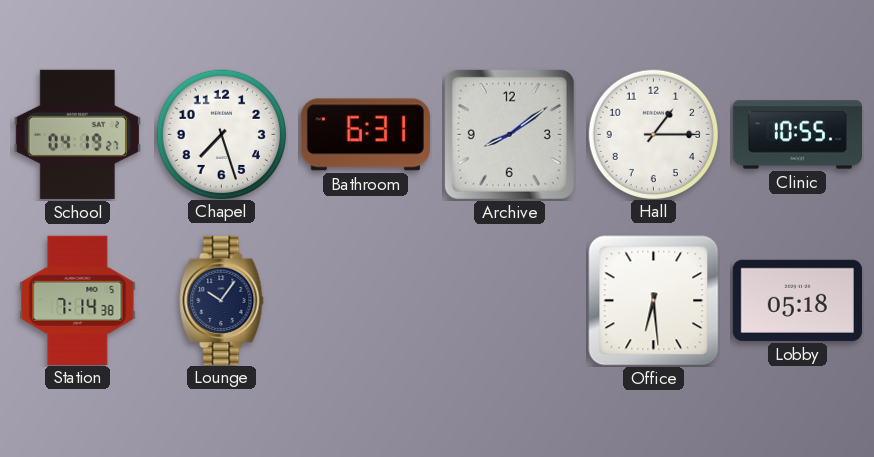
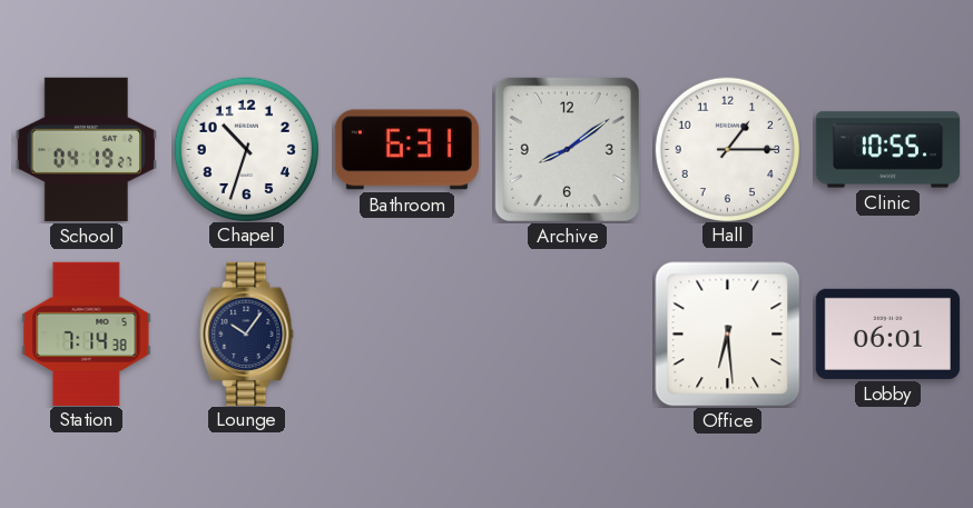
Chapel: 7:27 -> 10:33 (246, 149)
Lobby: 05:18 -> 06:01 (887, 333)
